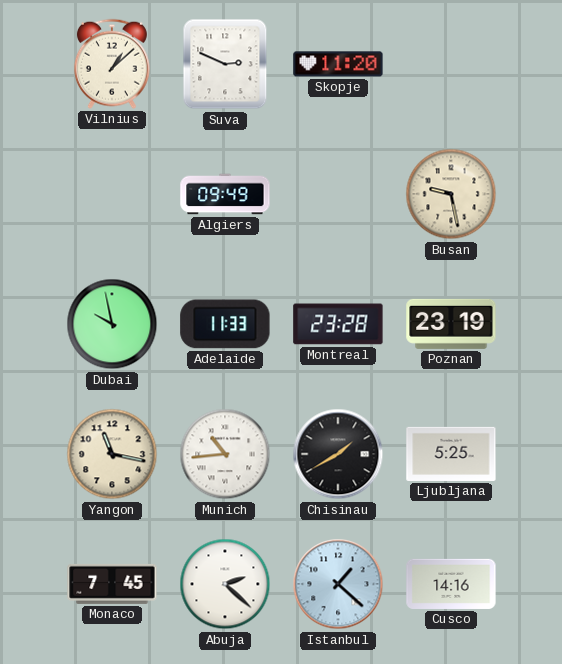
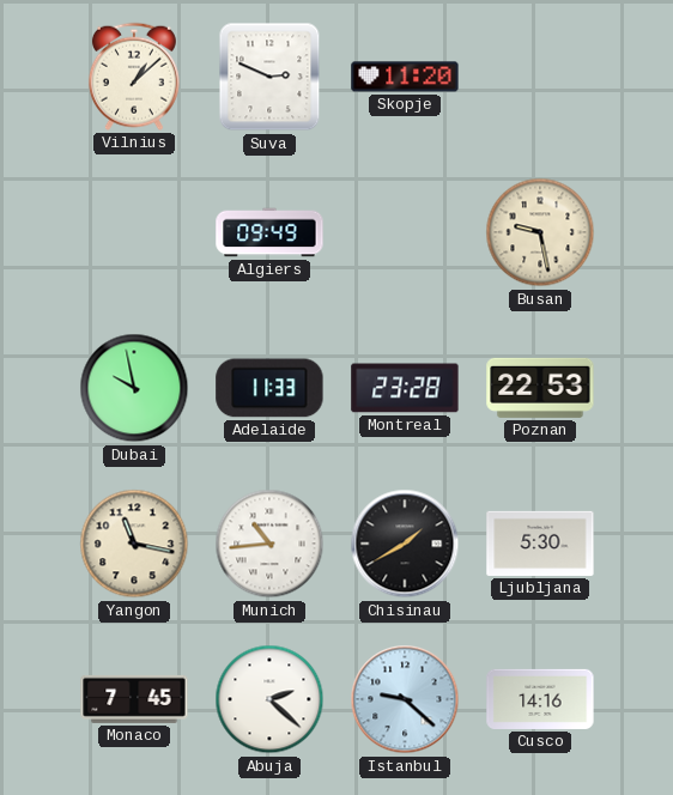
Poznan: 23:19 -> 22:53 (540, 388)
Ljubljana: 5:25 -> 5:30 (540, 544)
Istanbul: 1:22 -> 9:22 (405, 699)
